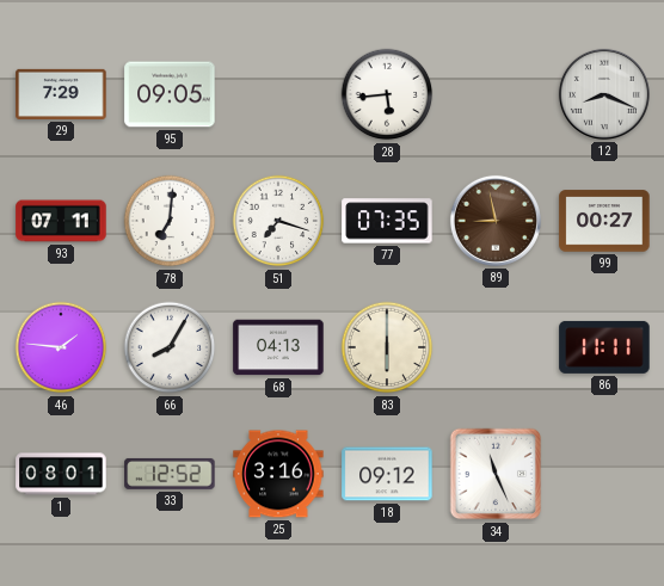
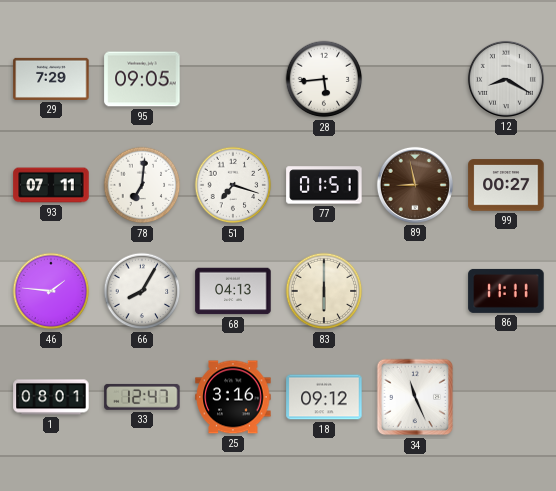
12: 8:19 -> 8:20 (506, 79)
77: 07:35 -> 01:51 (324, 185)
33: 12:52 -> 12:47 (142, 397)
